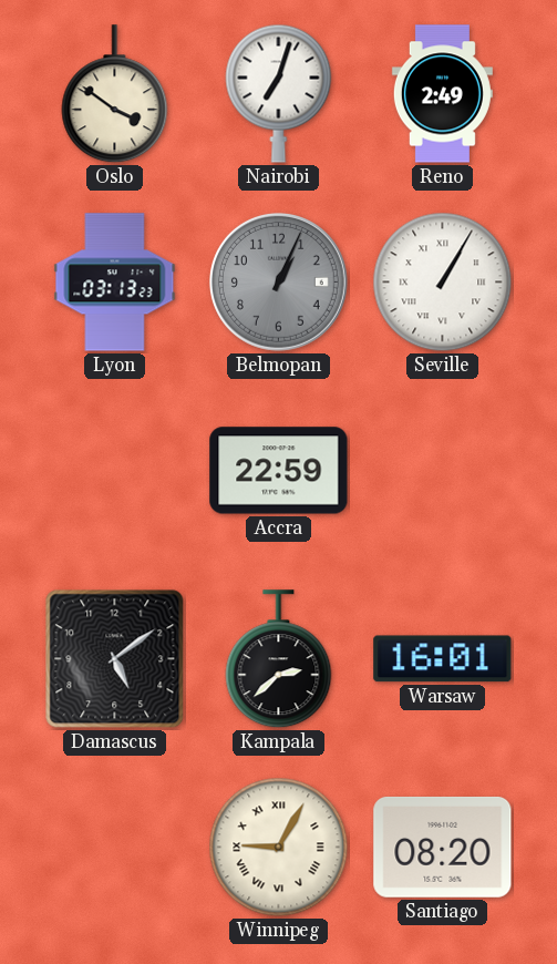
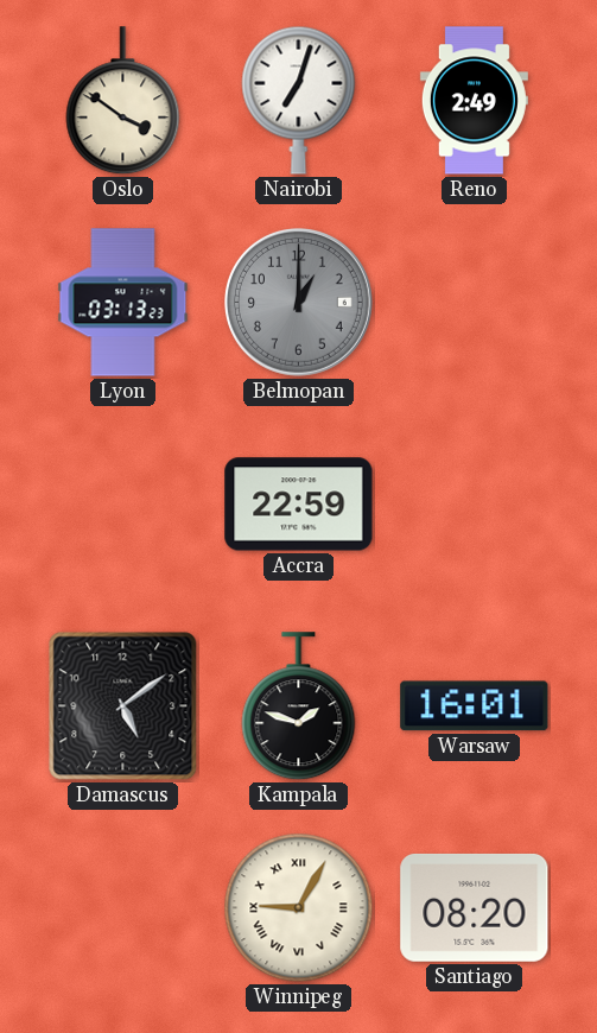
Belmopan: 1:04 -> 1:00 (298, 302)
Seville: 1:05 -> none (443, 283)
Kampala: 2:38 -> 1:48 (299, 706)
